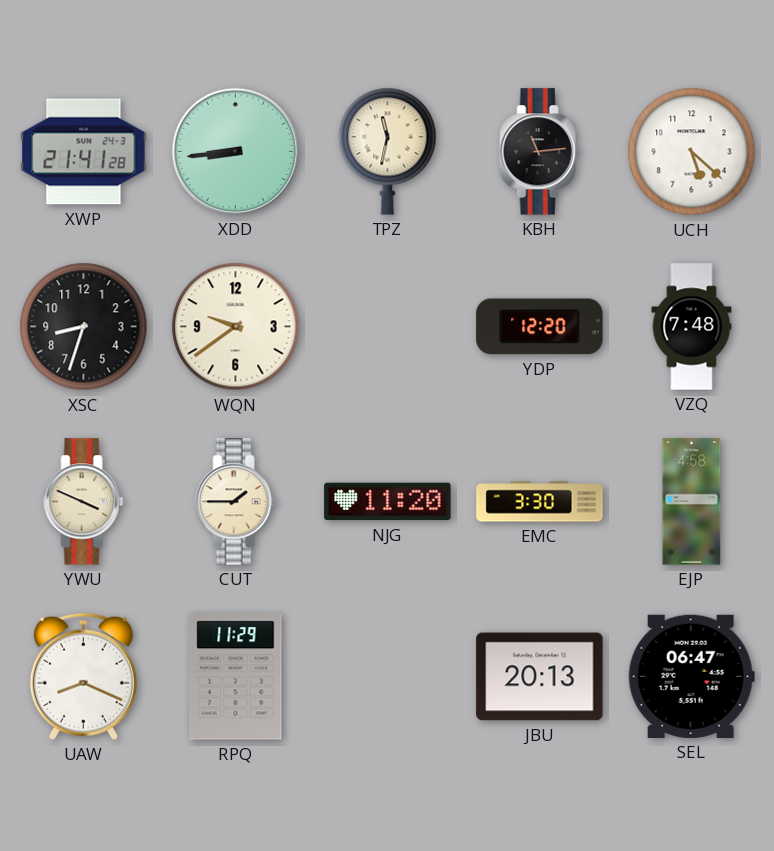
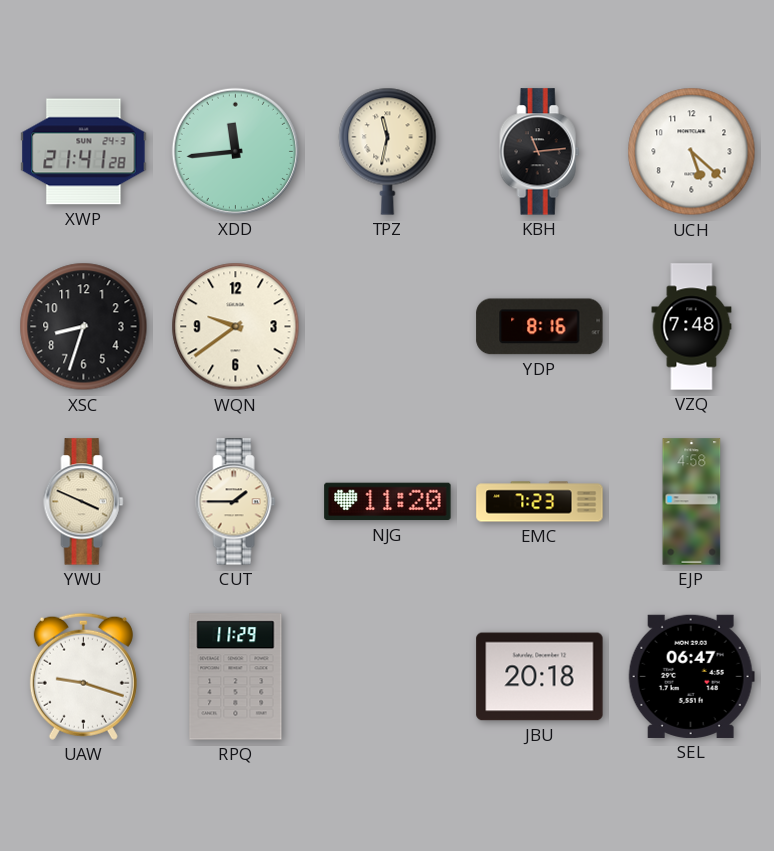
XDD: 8:44 -> 11:44 (235, 151)
YDP: 12:20 -> 8:16 (540, 327)
EMC: 3:30 -> 7:23 (540, 502)
UAW: 8:19 -> 9:18 (83, 676)
JBU: 20:13 -> 20:18 (540, 677)
